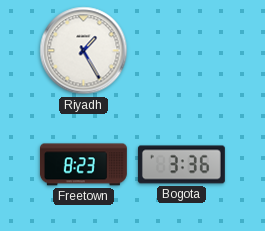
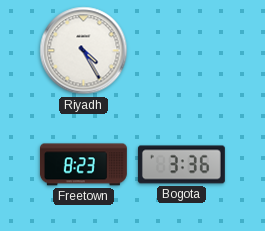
Riyadh: 1:25 -> 4:25 (84, 51)
